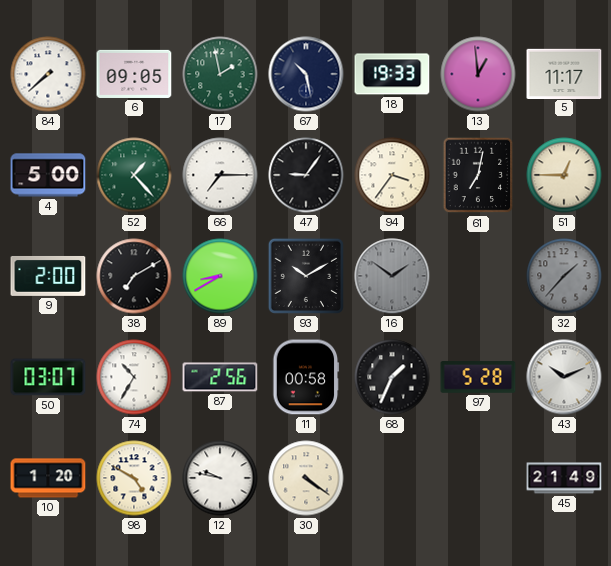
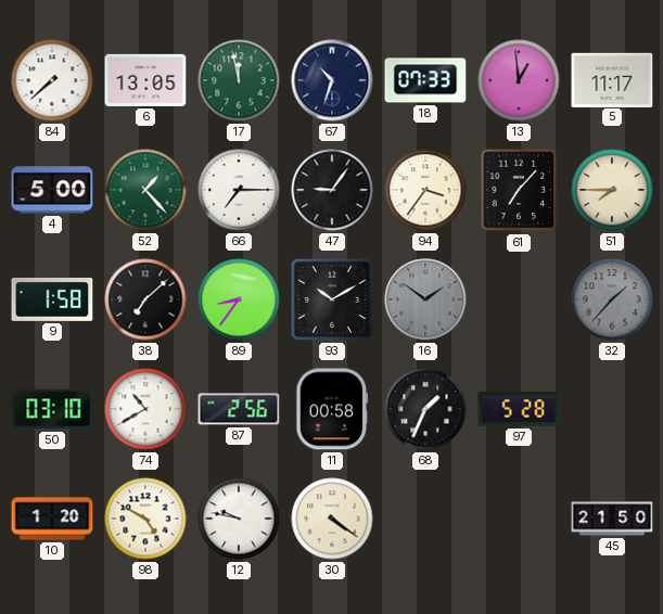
6: 09:05 -> 13:05 (145, 80)
17: 1:58 -> 11:58 (239, 80)
67: 10:28 -> 10:33 (332, 80)
18: 19:33 -> 07:33 (425, 80)
61: 7:02 -> 7:07 (519, 190)
51: 12:45 -> 7:45 (612, 190)
9: 2:00 -> 1:58 (52, 299)
38: 7:10 -> 7:08 (145, 299)
89: 8:40 -> 8:36 (239, 299)
50: 03:07 -> 03:10 (52, 409)
74: 10:35 -> 10:40 (145, 409)
43: 10:11 -> none (564, 377)
45: 21:49 -> 21:50 (612, 519)
